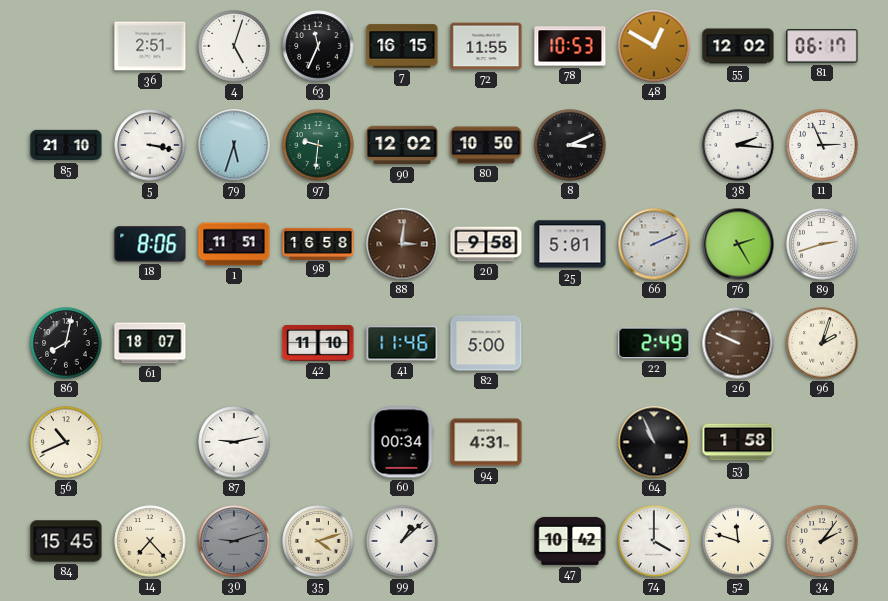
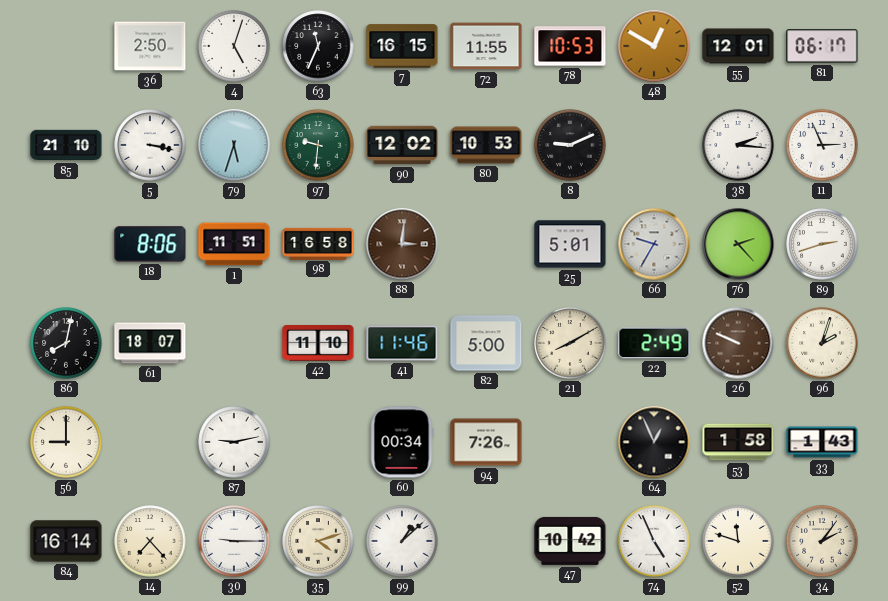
36: 2:51 -> 2:50 (150, 46)
55: 12:02 -> 12:01 (738, 46)
80: 10:50 -> 10:53 (486, 145)
8: 3:11 -> 9:11 (570, 145)
20: 9:58 -> none (486, 244)
66: 2:11 -> 9:35 (654, 244)
76: 2:25 -> 2:23 (738, 244)
21: none -> 8:10 (570, 343)
56: 10:41 -> 9:00 (66, 442)
94: 4:31 -> 7:26 (486, 442)
64: 10:56 -> 12:56 (654, 442)
33: none -> 1:43 (822, 442)
84: 15:45 -> 16:14 (66, 541)
30: 9:12 -> 9:15 (234, 541)
30 dial: grey -> white (234, 541)
74: 4:00 -> 4:56 (654, 541)
